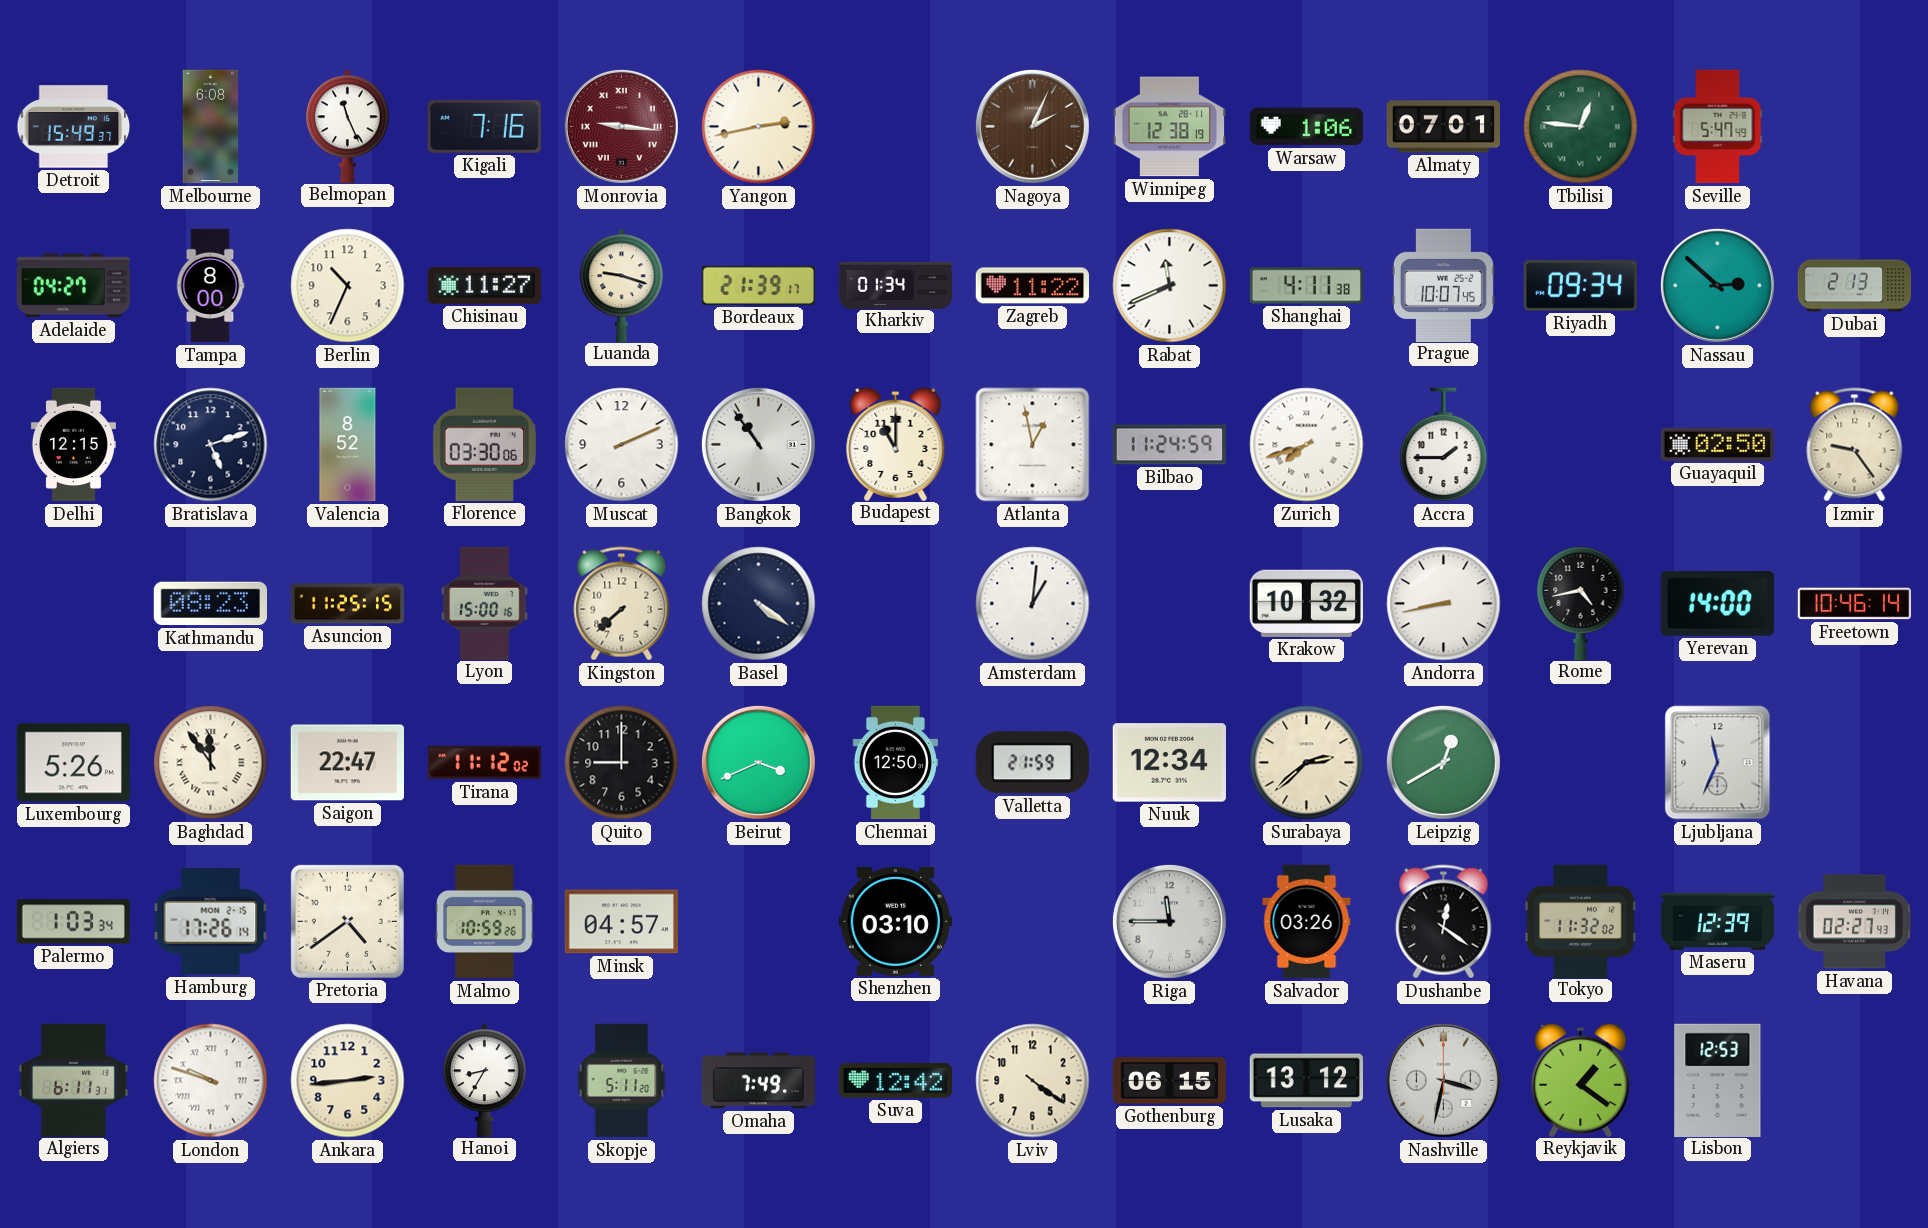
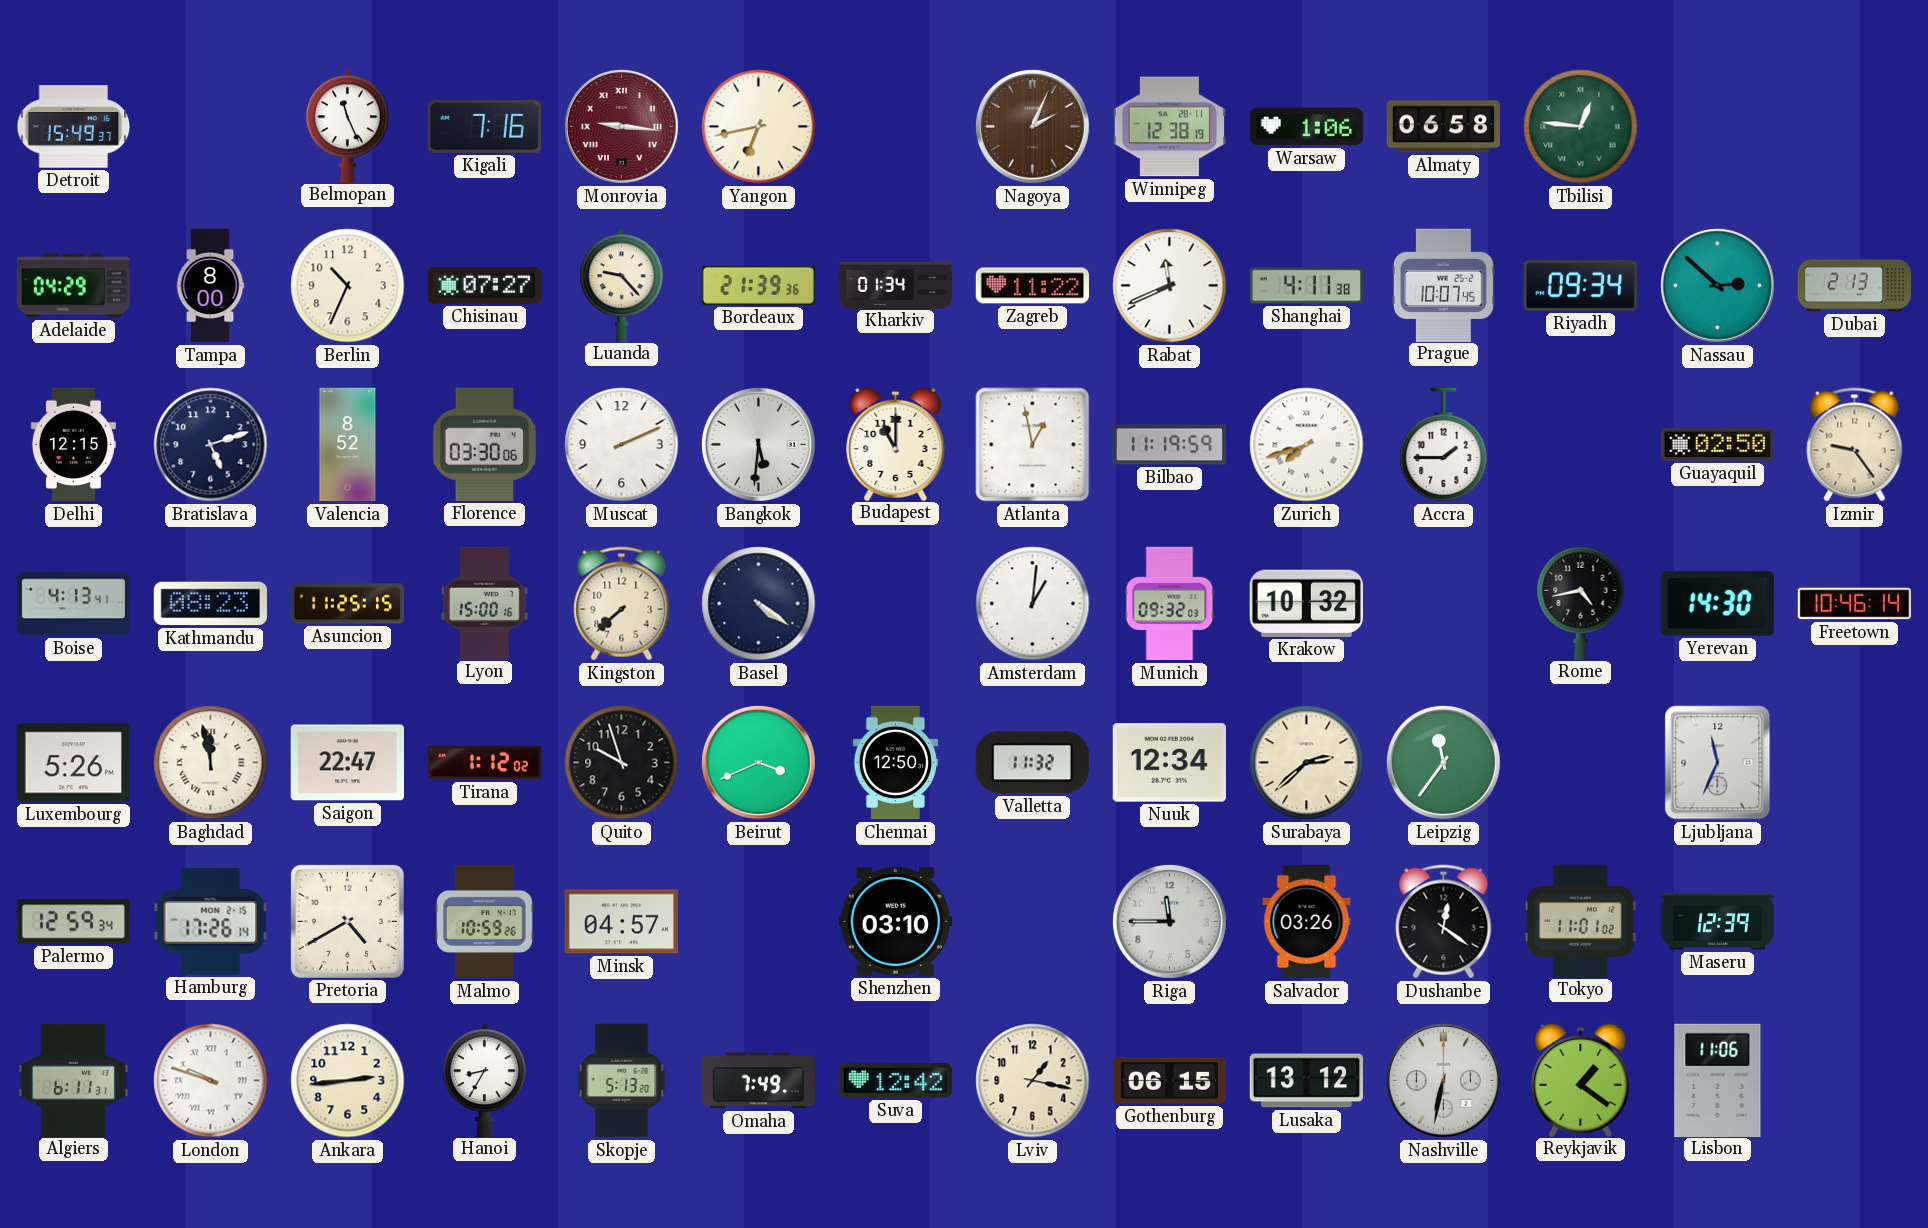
Melbourne: 6:08 -> none (211, 127)
Yangon: 2:43 -> 6:43 (759, 127)
Almaty: 07:01 -> 06:58 (1443, 127)
Seville: 5:47 -> none (1718, 127)
Adelaide: 04:27 -> 04:29 (73, 286)
Chisinau: 11:27 -> 07:27 (484, 285)
Luanda: 9:18 -> 9:23 (622, 285)
Bordeaux: 21:39:17 -> 21:39:36 (758, 285)
Bangkok: 10:54 -> 5:31 (758, 444)
Bilbao: 11:24 -> 11:19 (1170, 445)
Boise: none -> 4:13 (74, 604)
Munich: none -> 09:32 (1170, 604)
Andorra: 8:43 -> none (1444, 604)
Yerevan: 14:00 -> 14:30 (1717, 603)
Baghdad: 11:54 -> 11:58 (211, 763)
Tirana: 11:12 -> 1:12 (484, 763)
Quito: 9:00 -> 9:57 (622, 763)
Valletta: 21:59 -> 11:32 (1032, 763)
Leipzig: 12:40 -> 11:36 (1443, 762)
Palermo: 1:03 -> 12:59 (73, 922)
Pretoria: 4:39 -> 4:40 (347, 921)
Tokyo: 11:32 -> 11:01 (1580, 921)
Havana: 02:27 -> none (1855, 922)
Skopje: 5:11 -> 5:13 (622, 1081)
Lviv: 4:21 -> 1:17 (1033, 1081)
Nashville: 3:32 -> 6:32 (1443, 1080)
Lisbon: 12:53 -> 11:06 (1718, 1080)
